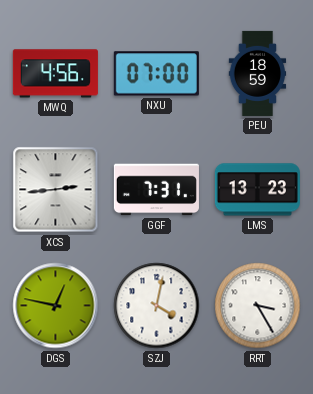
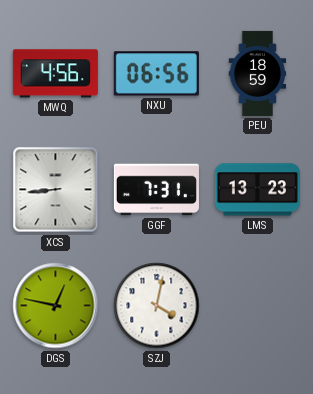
NXU: 07:00 -> 06:56 (156, 74)
XCS: 2:44 -> 8:44 (56, 190)
RRT: 3:25 -> none (258, 306)
